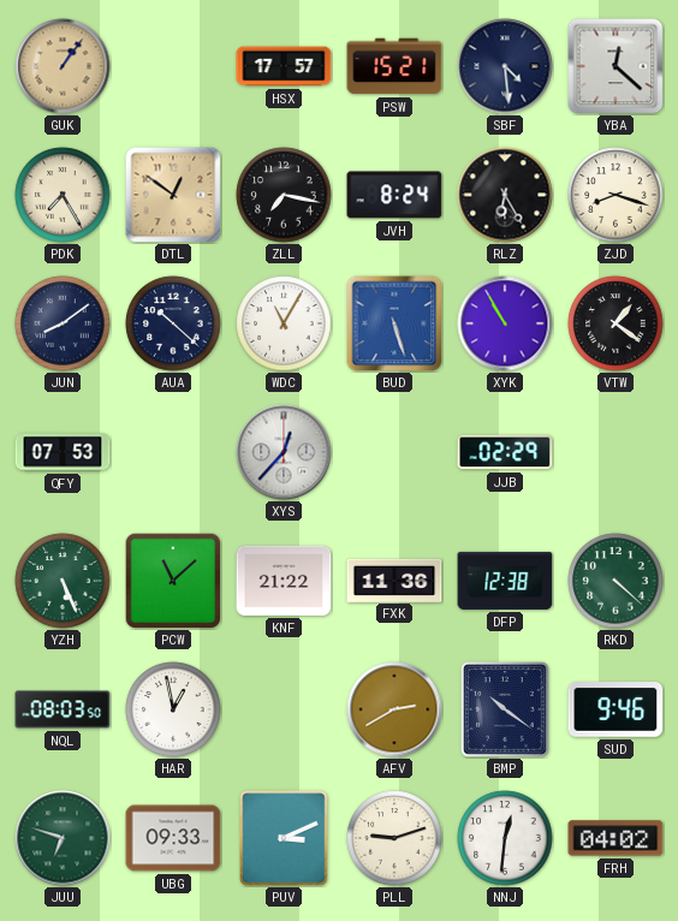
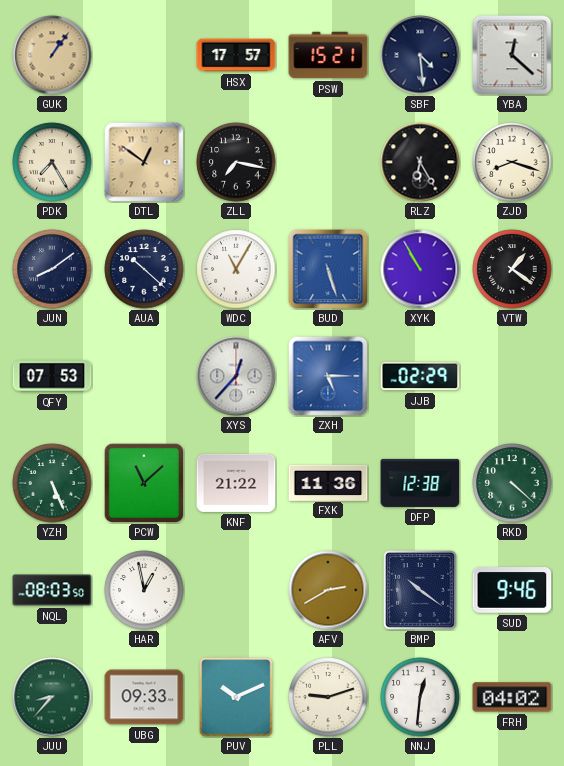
JVH: 8:24 -> none (394, 195)
ZXH: none -> 5:15 (328, 376)
JUU: 6:48 -> 8:37 (52, 697)
PUV: 3:11 -> 10:11 (236, 697)
